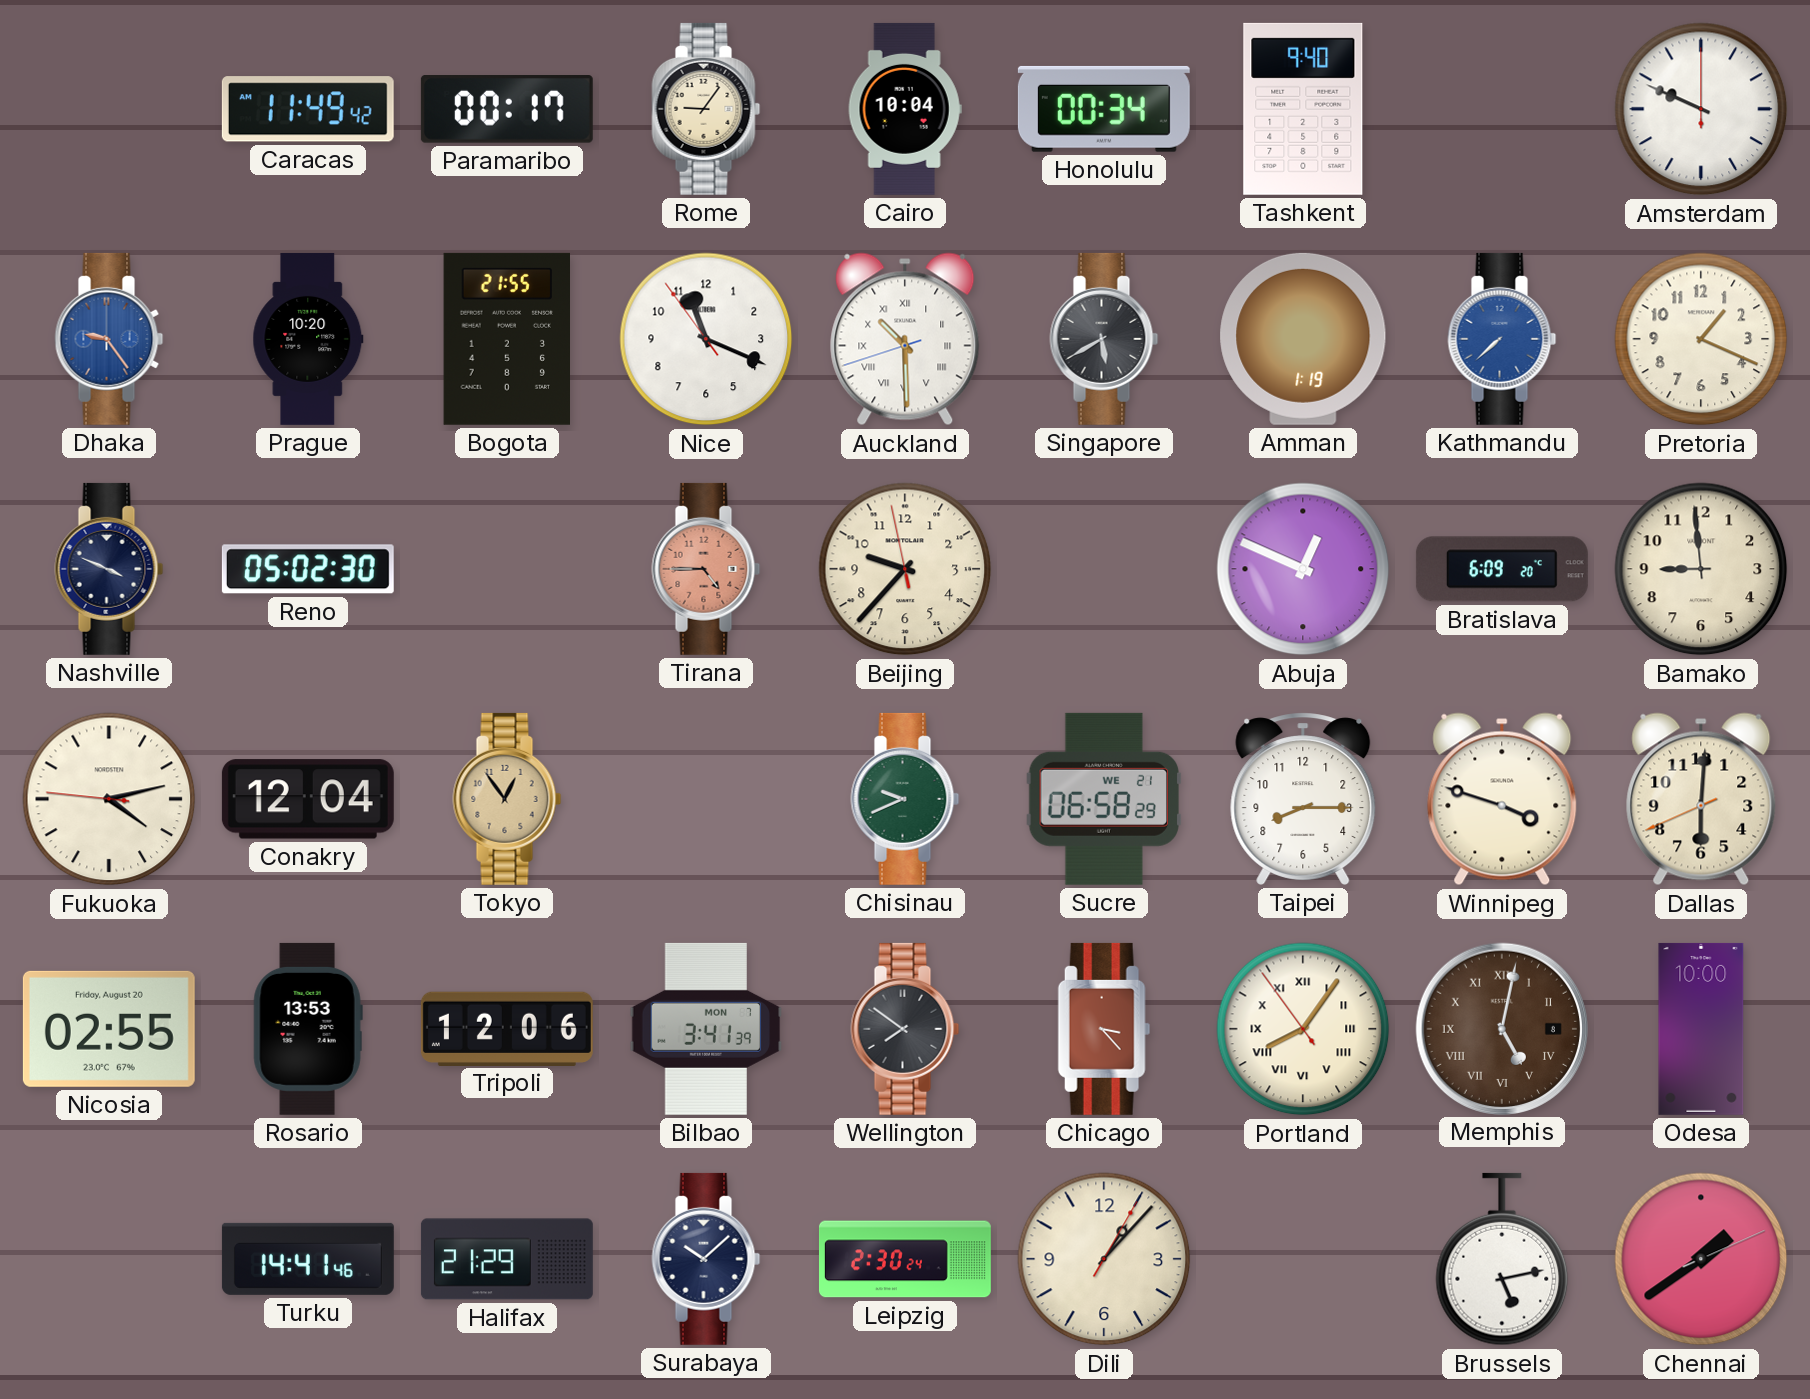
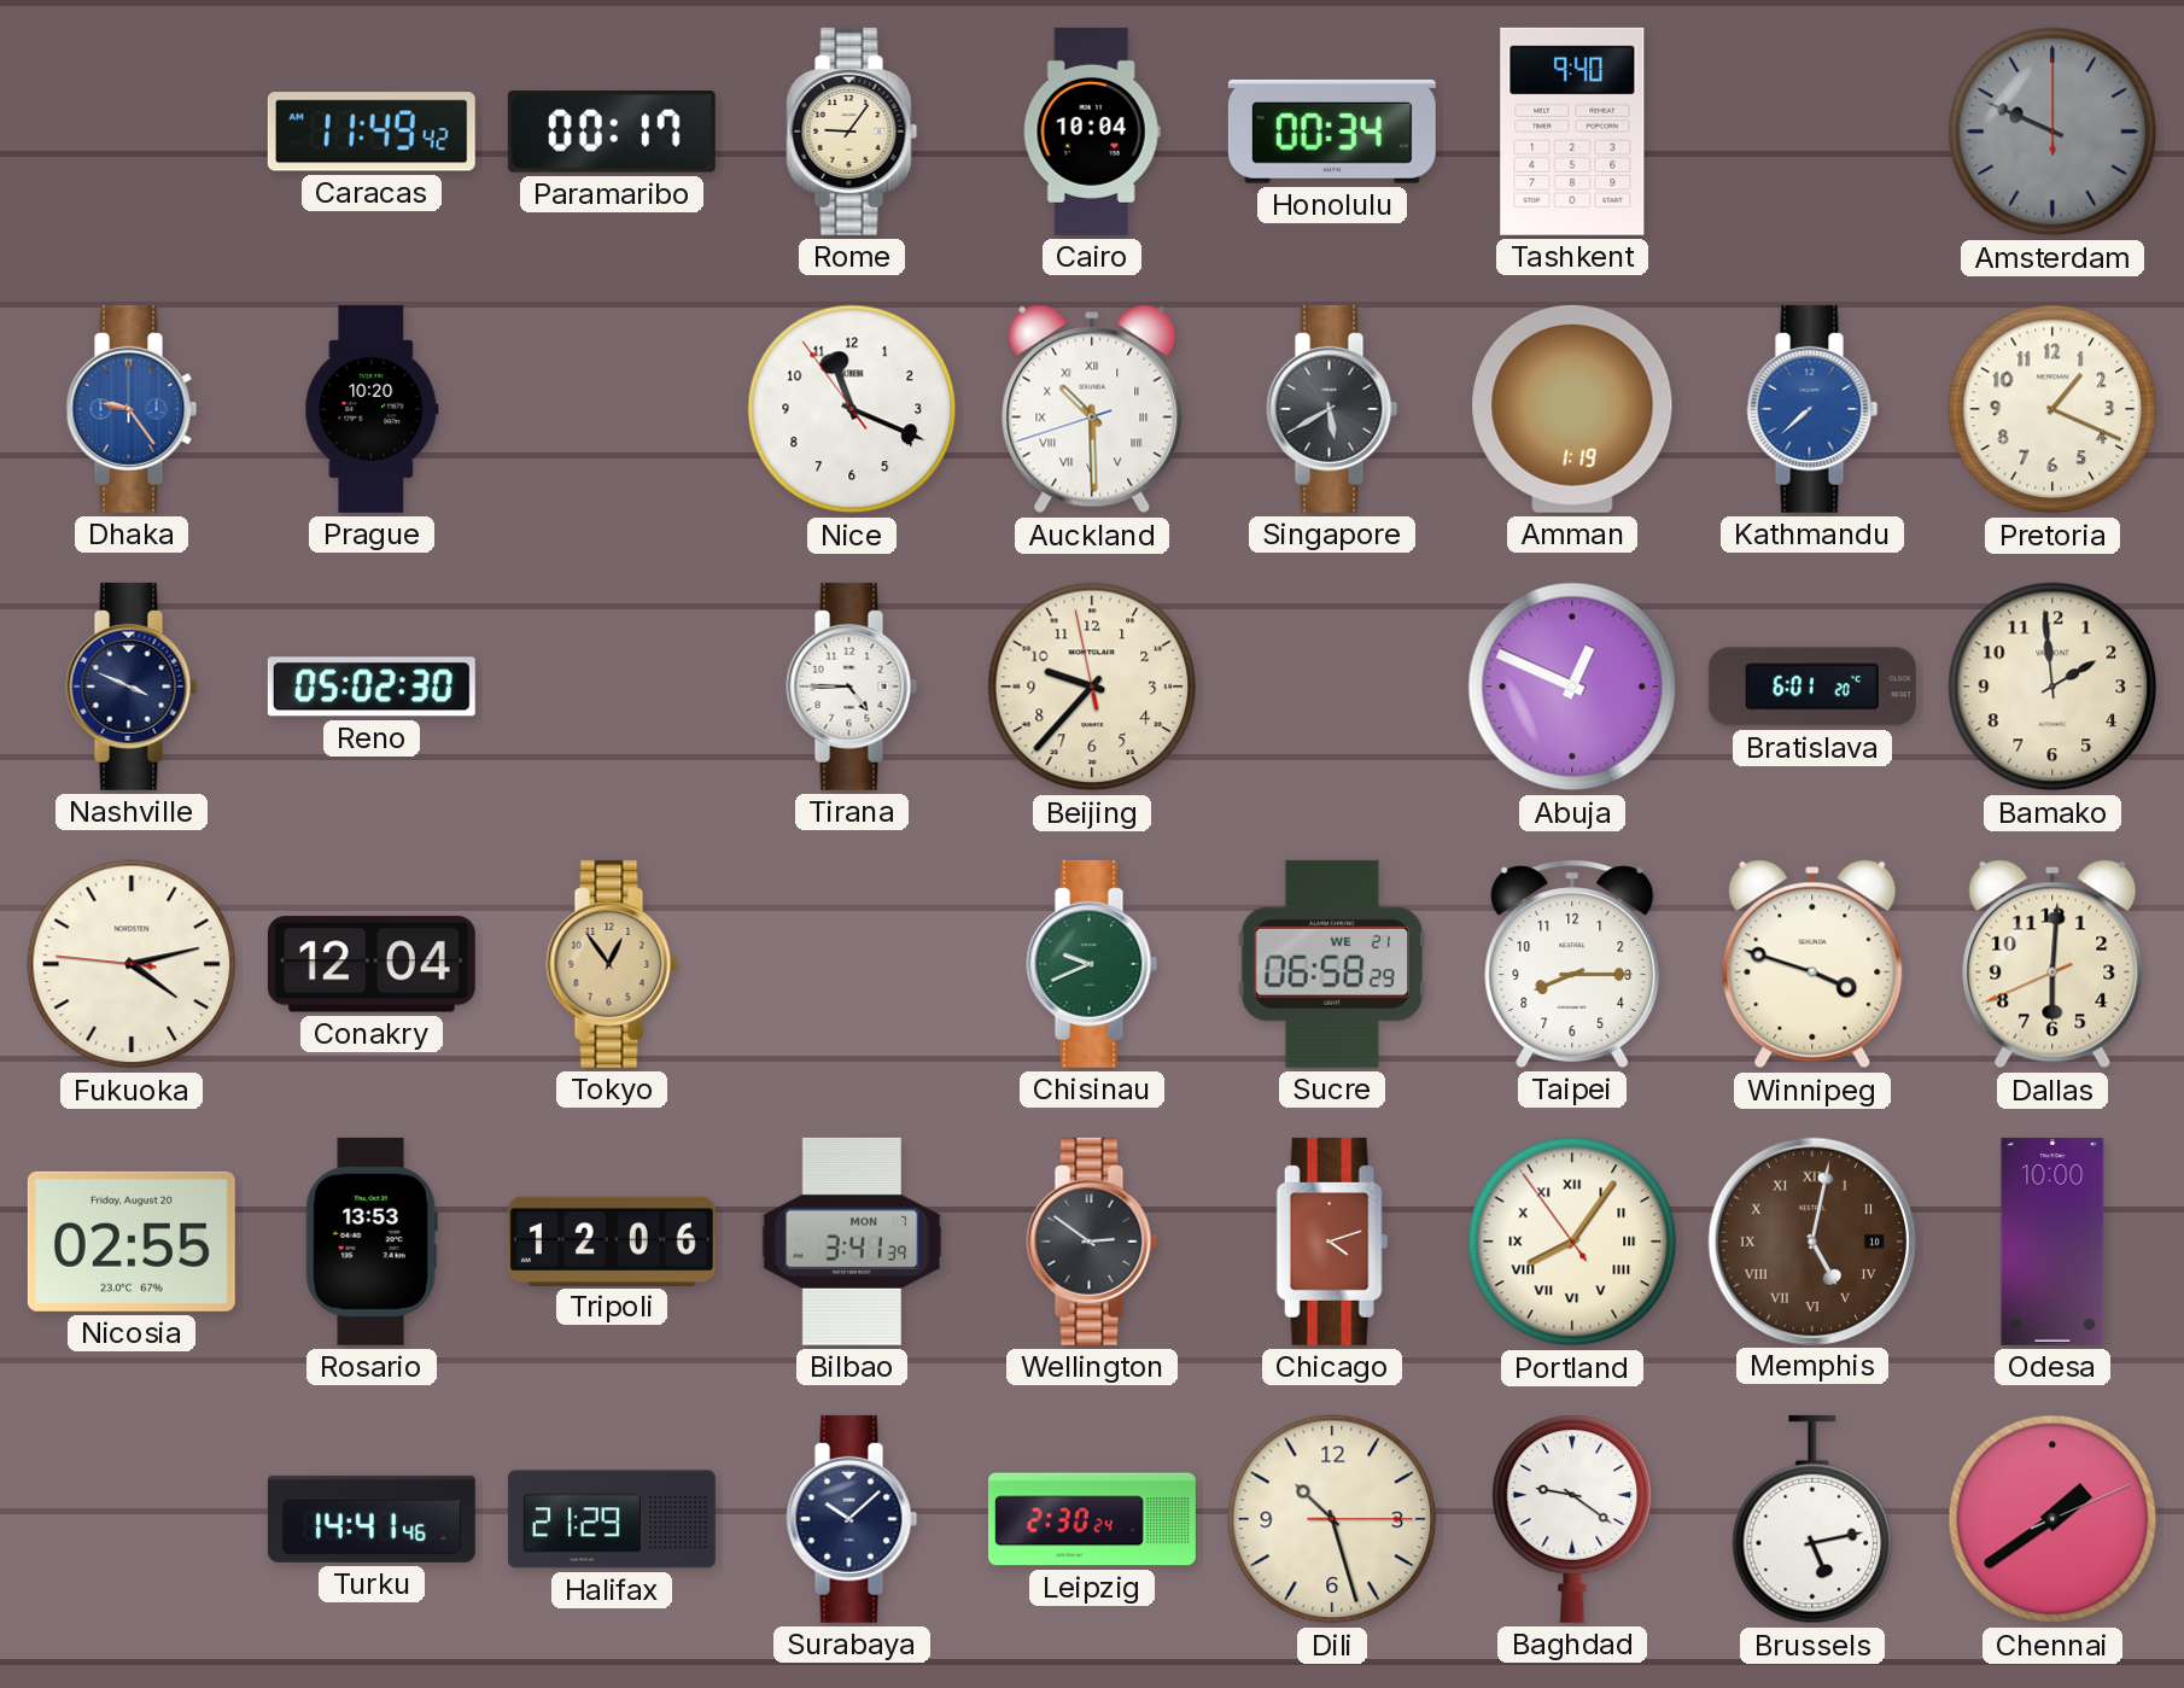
Amsterdam dial: white -> grey (2052, 132)
Bogota: 21:55 -> none (506, 339)
Tirana dial: salmon -> white (852, 687)
Bratislava: 6:09 -> 6:01 (1812, 687)
Bamako: 8:59 -> 1:59 (2052, 687)
Wellington: 7:51 -> 2:51 (1092, 1242)
Chicago: 3:23 -> 4:12 (1332, 1242)
Memphis date: 8 -> 10 (1811, 1240)
Dili: 1:07 -> 10:27 (1332, 1519)
Baghdad: none -> 9:21 (1572, 1519)
